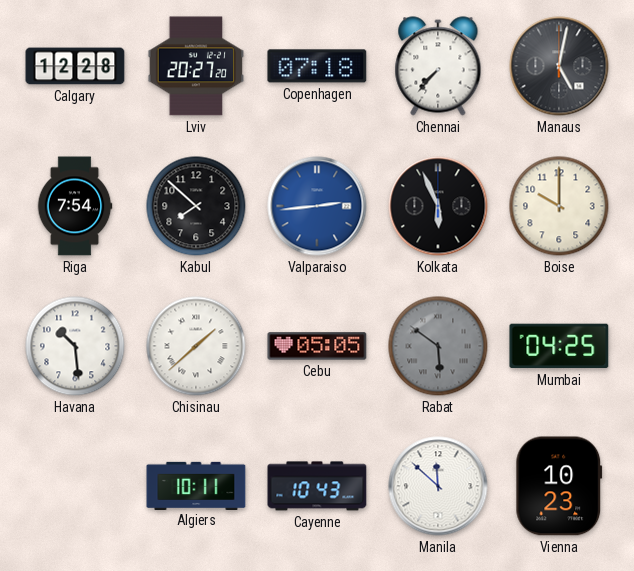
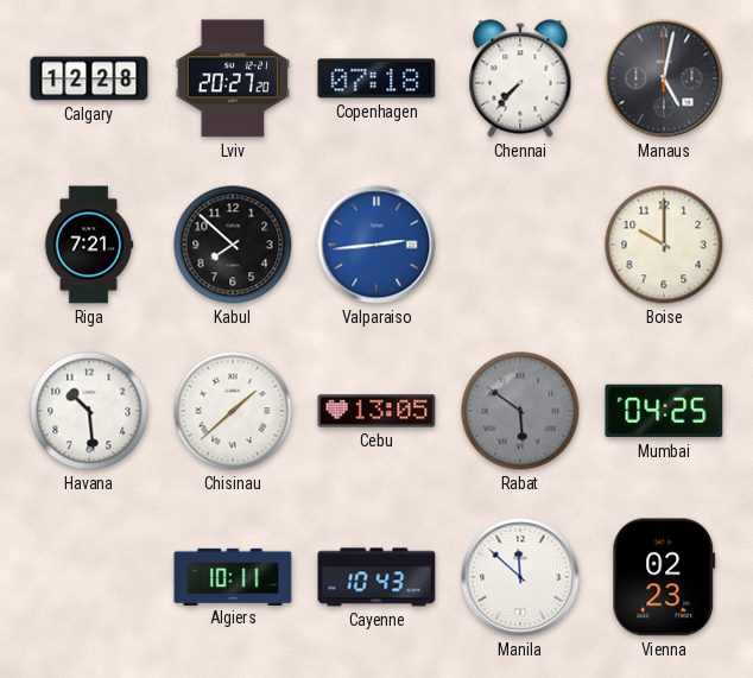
Riga: 7:54 -> 7:21 (89, 245)
Kolkata: 5:56 -> none (438, 206)
Cebu: 05:05 -> 13:05 (376, 411)
Vienna: 10:23 -> 02:23 (664, 577)
